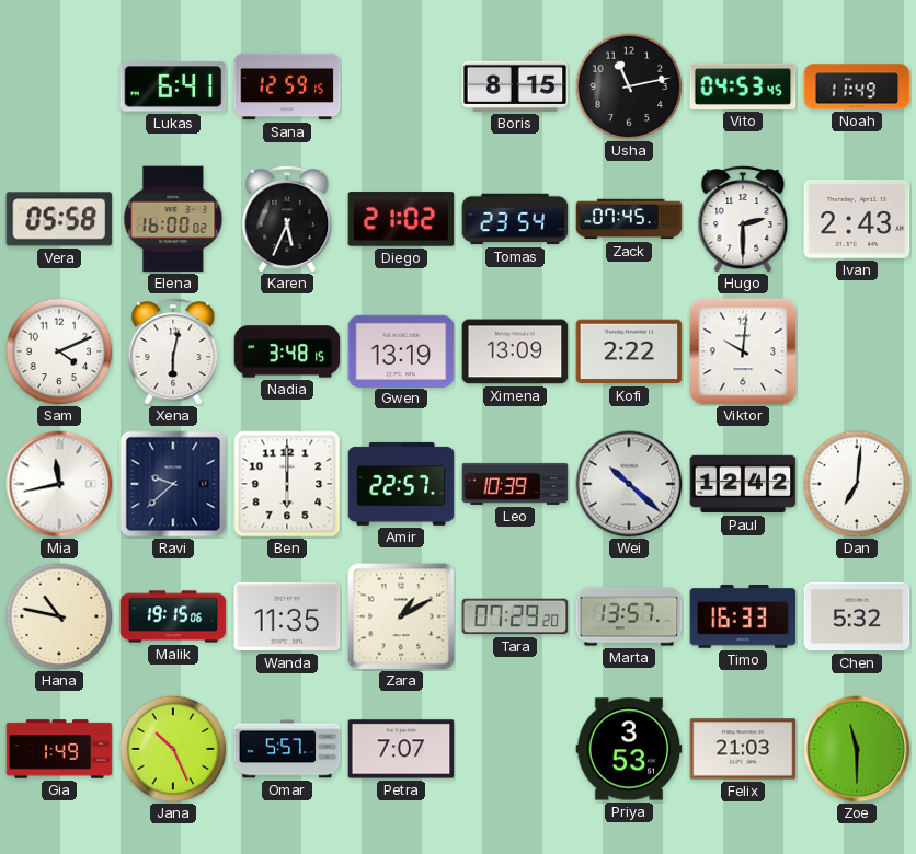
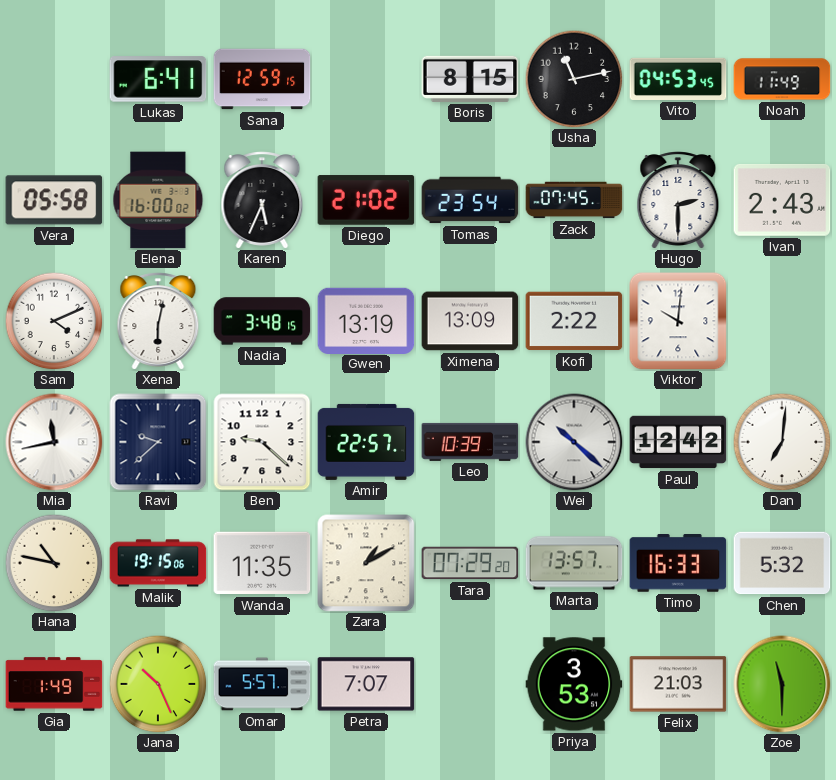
Ben: 6:00 -> 9:22 (262, 442)
